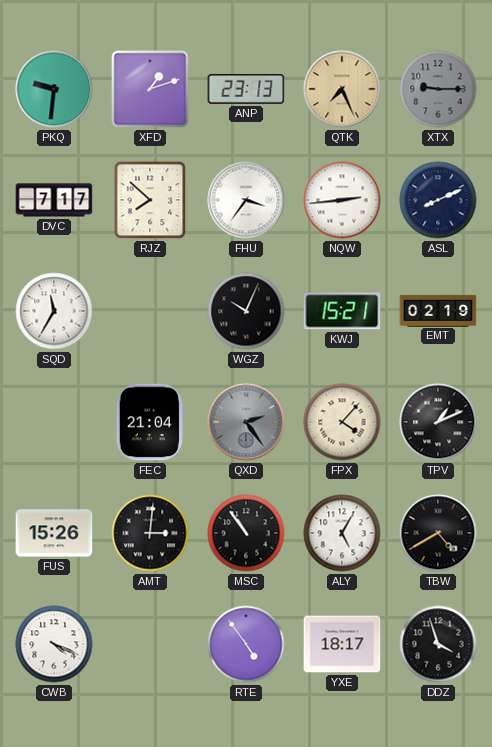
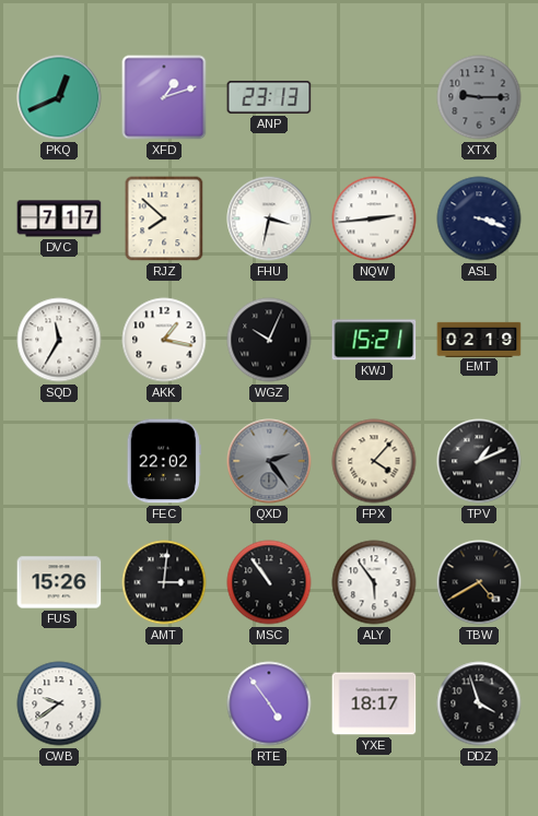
PKQ: 9:31 -> 12:41 (59, 97)
QTK: 7:26 -> none (342, 89)
FHU: 3:36 -> 3:32 (269, 218)
ASL: 8:11 -> 3:18 (479, 218)
AKK: none -> 1:17 (164, 340)
FEC: 21:04 -> 22:02 (164, 461)
ALY: 5:05 -> 5:54 (374, 582)
CWB: 4:19 -> 9:39 (59, 703)
